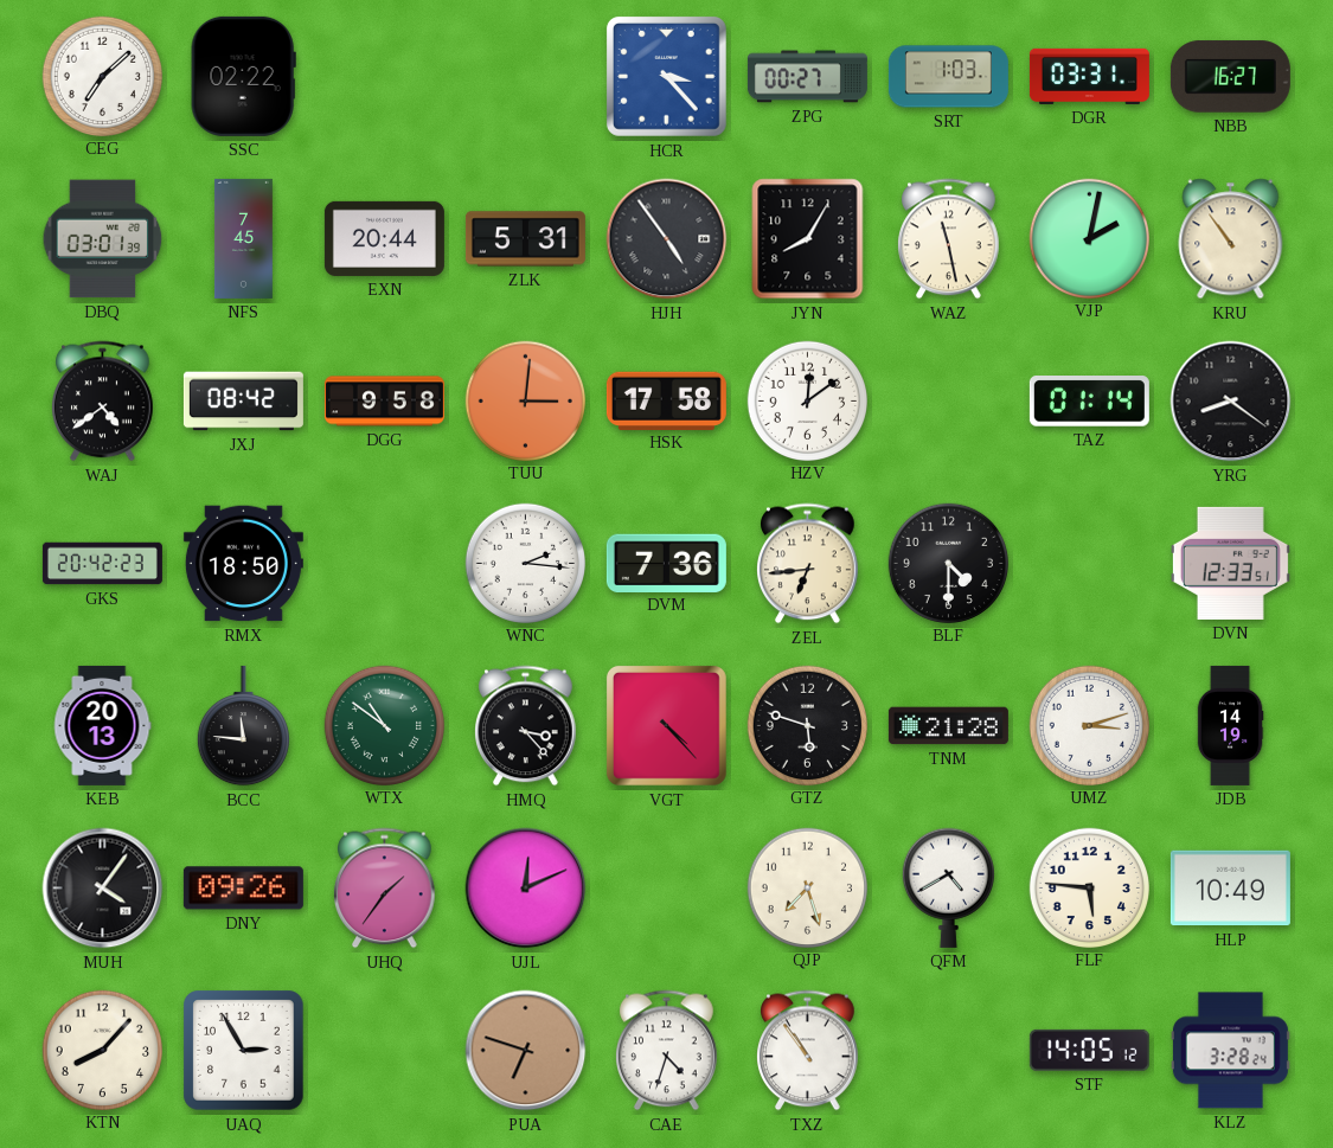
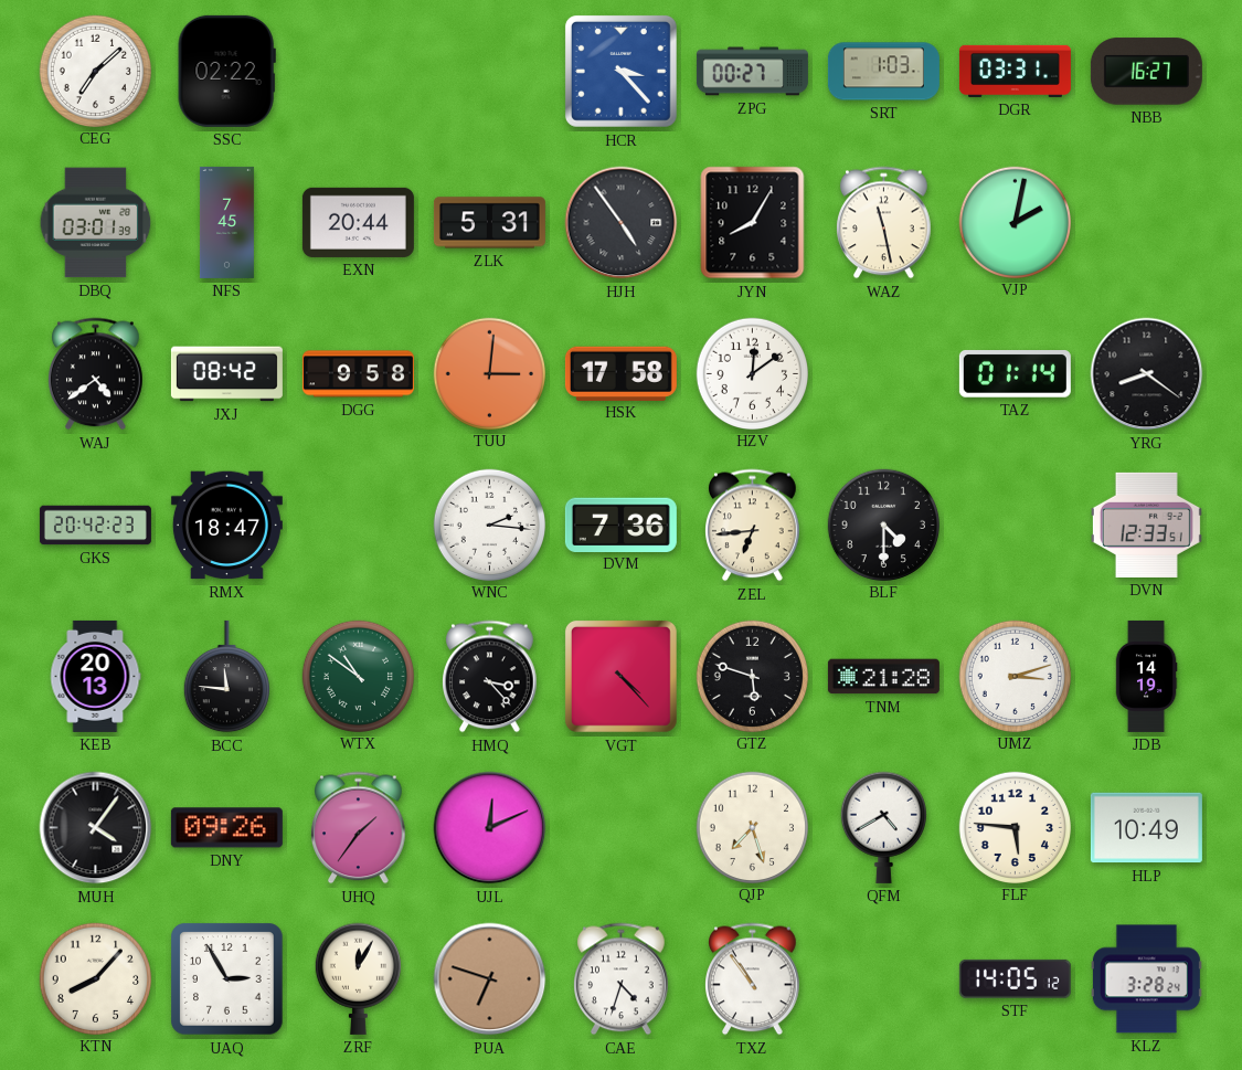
KRU: 10:54 -> none (1231, 239)
RMX: 18:50 -> 18:47 (226, 526)
ZRF: none -> 12:05 (358, 978)
